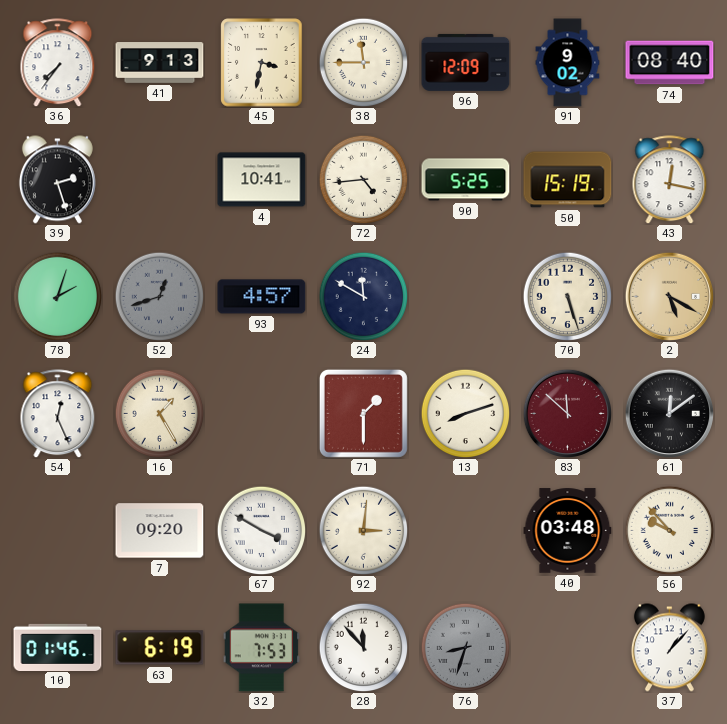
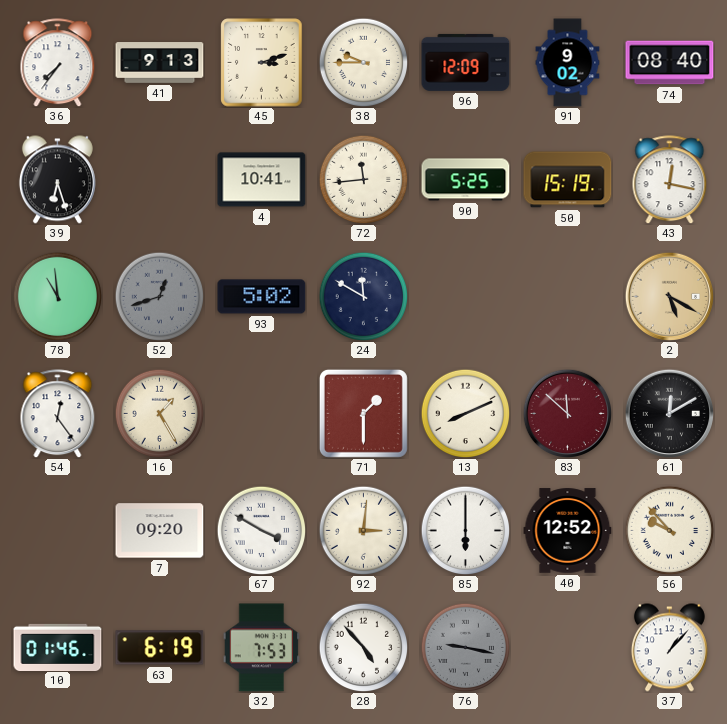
45: 3:32 -> 3:12 (262, 63)
38: 11:45 -> 9:45 (363, 62)
39: 2:27 -> 6:27 (57, 180)
72: 4:44 -> 11:44 (363, 179)
78: 2:03 -> 10:59 (57, 296)
93: 4:57 -> 5:02 (262, 297)
70: 5:27 -> none (567, 296)
54: 12:26 -> 12:24 (58, 414)
13: 8:12 -> 8:11 (465, 413)
61: 12:09 -> 12:10 (669, 413)
85: none -> 6:00 (465, 530)
40: 03:48 -> 12:52 (568, 531)
28: 11:53 -> 4:53 (363, 647)
76: 8:33 -> 9:17 (465, 647)
